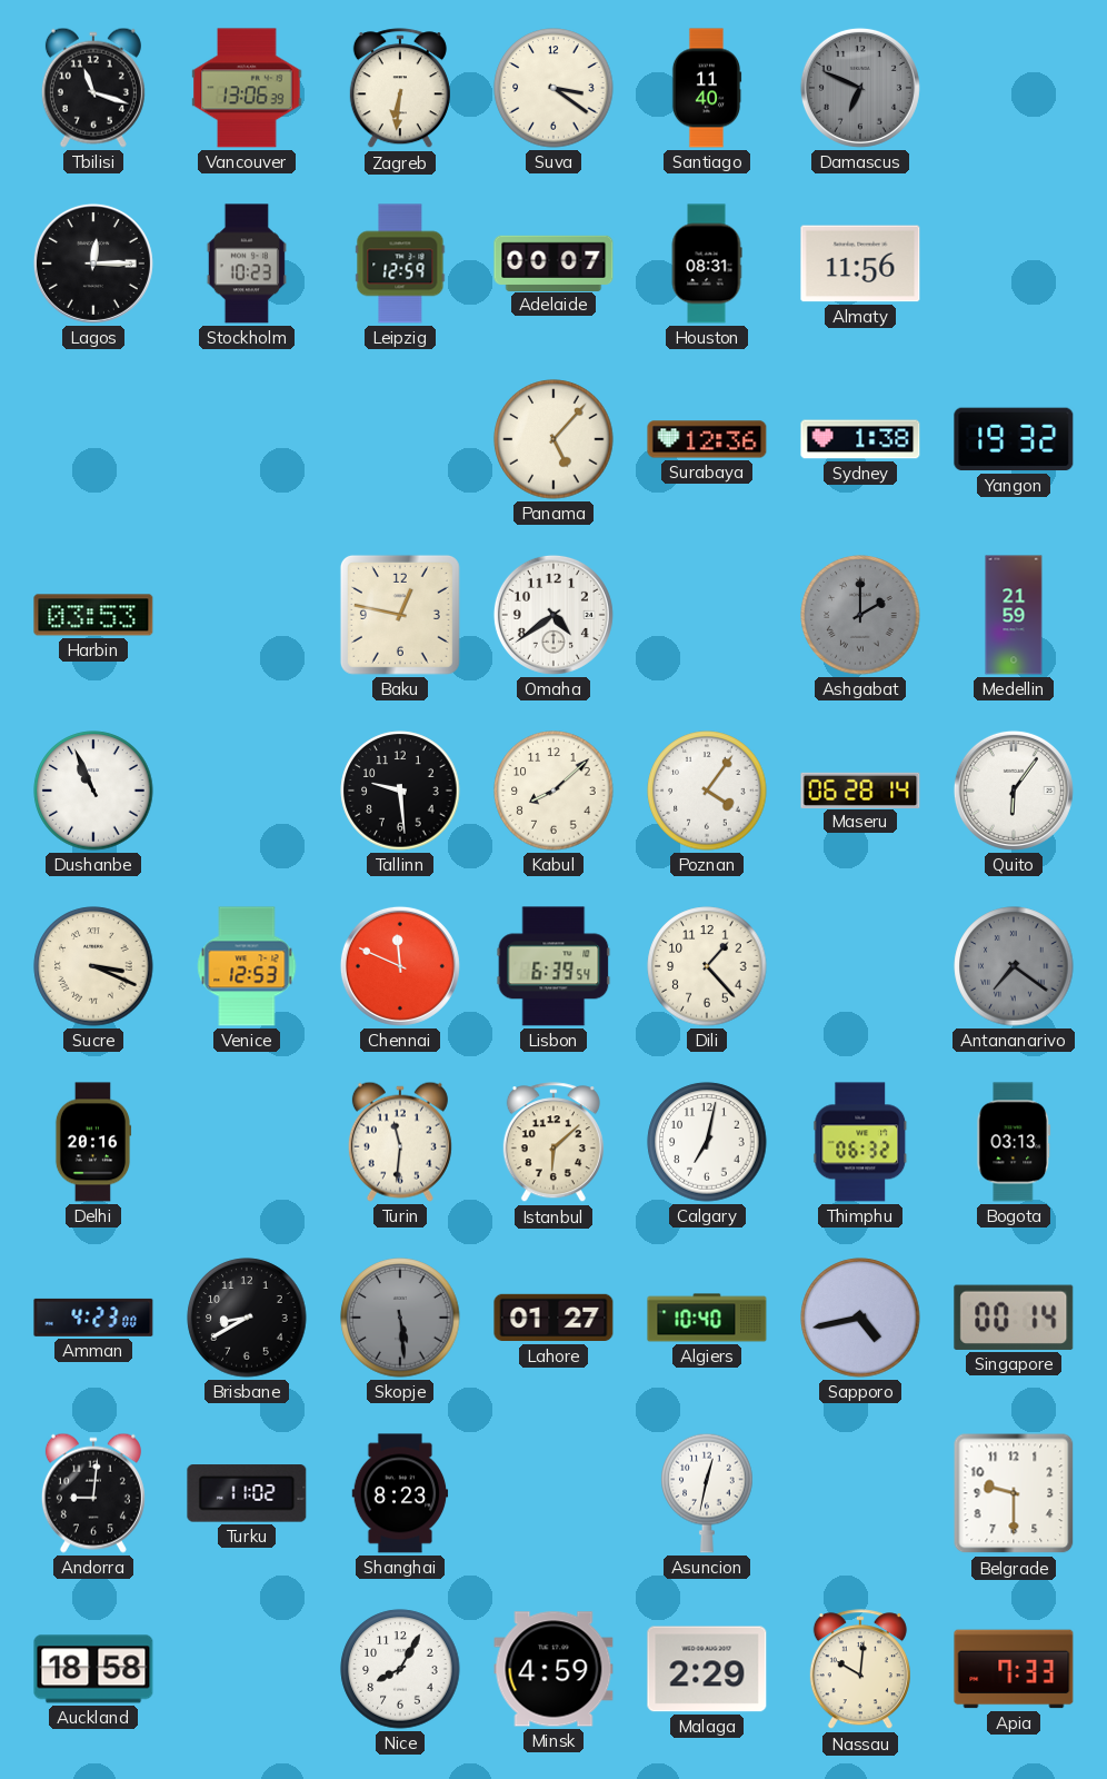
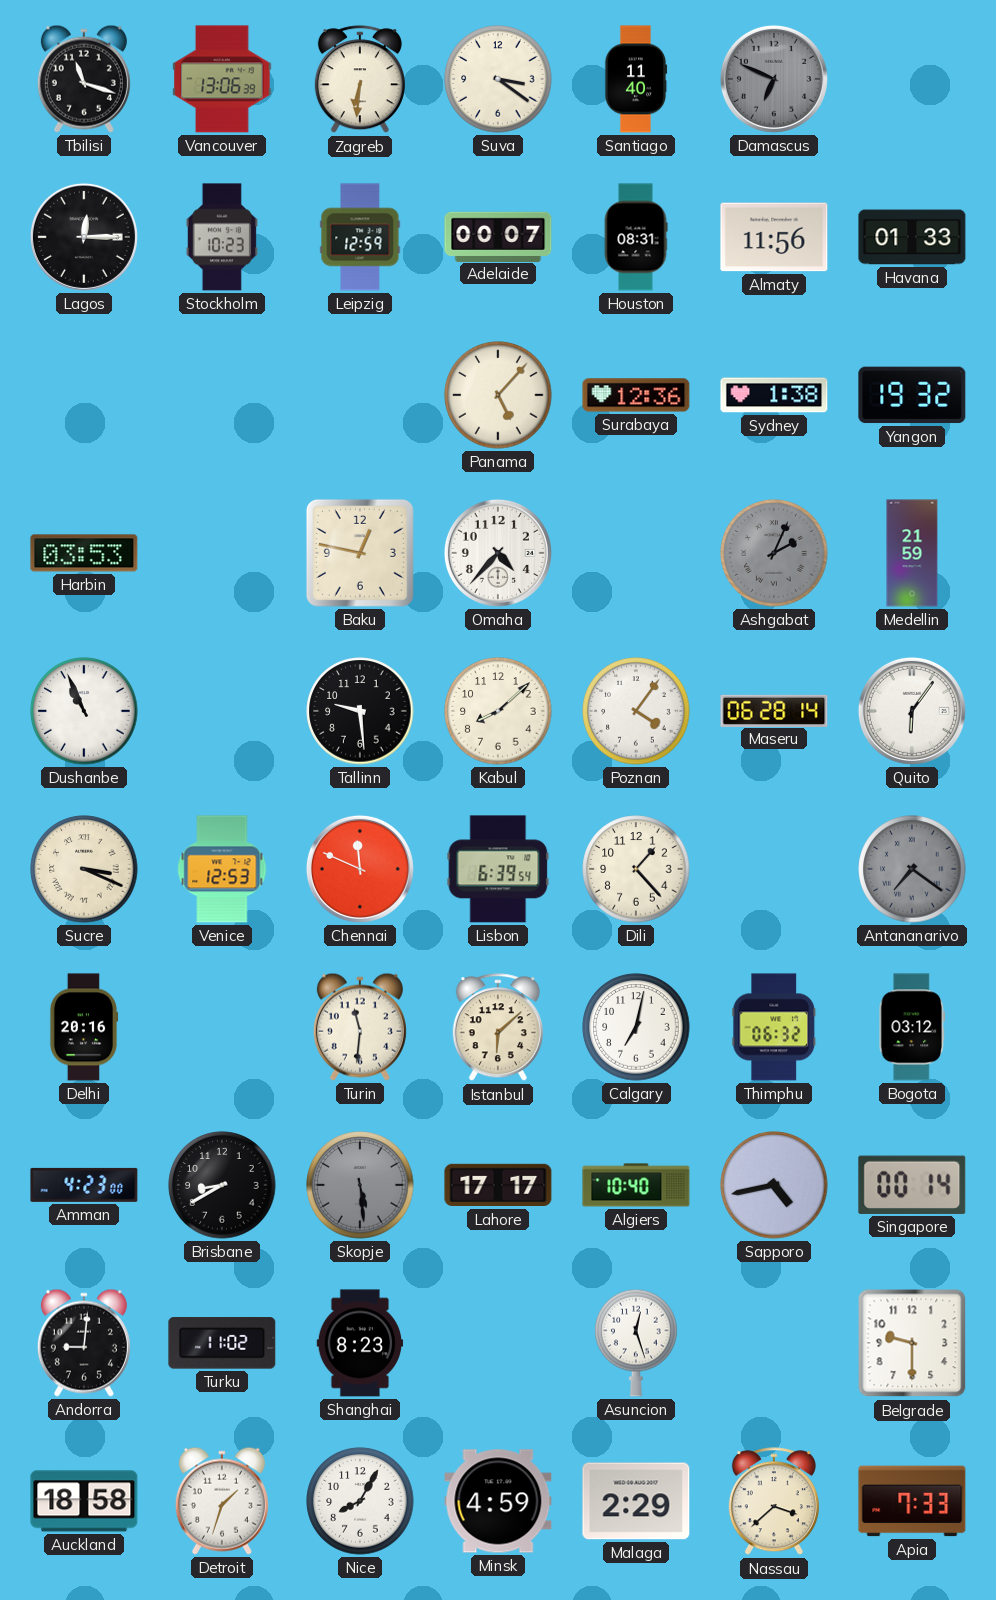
Havana: none -> 01:33 (912, 237)
Omaha: 4:39 -> 4:37 (498, 553)
Ashgabat: 2:00 -> 2:04 (774, 553)
Bogota: 03:13 -> 03:12 (912, 1027)
Lahore: 01:27 -> 17:17 (498, 1185)
Asuncion: 12:32 -> 12:27 (636, 1343)
Detroit: none -> 1:33 (222, 1501)
Nassau: 10:01 -> 3:38 (774, 1502)
